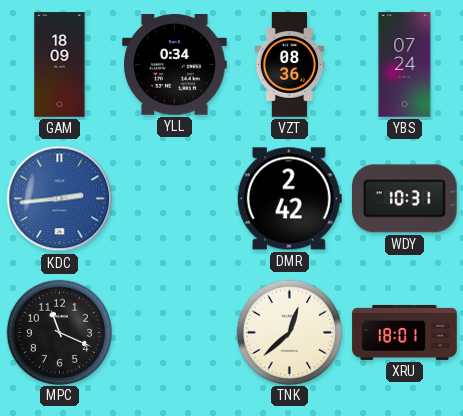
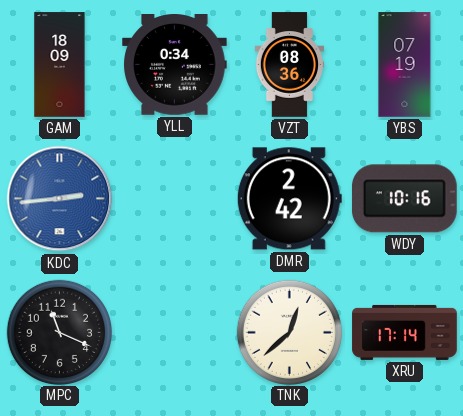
YBS: 07:24 -> 07:19 (405, 65)
WDY: 10:31 -> 10:16 (404, 199)
XRU: 18:01 -> 17:14 (405, 332)
